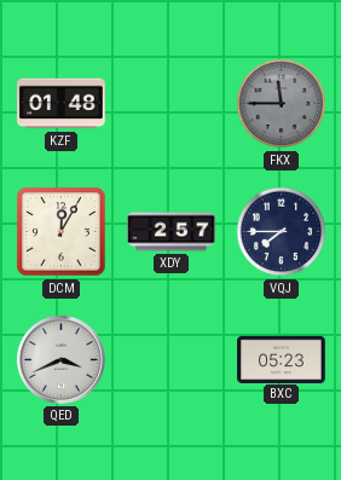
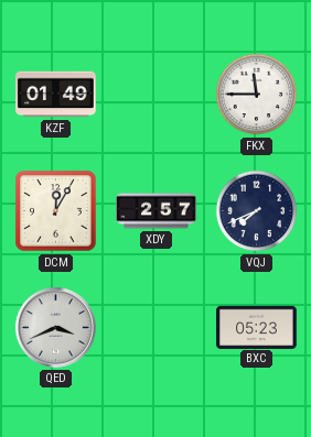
KZF: 01:48 -> 01:49 (56, 95)
FKX dial: grey -> white (257, 95)
VQJ: 7:45 -> 7:41 (257, 211)
